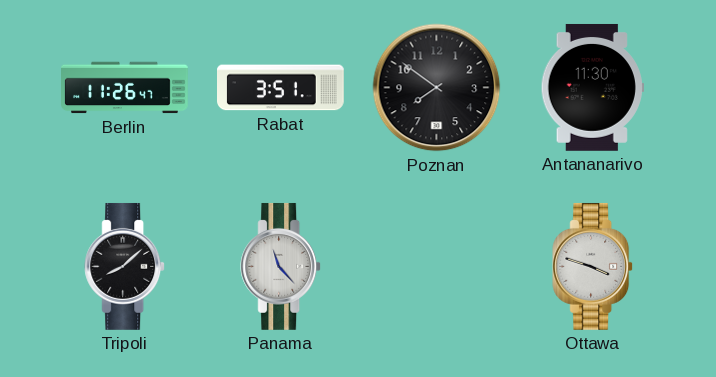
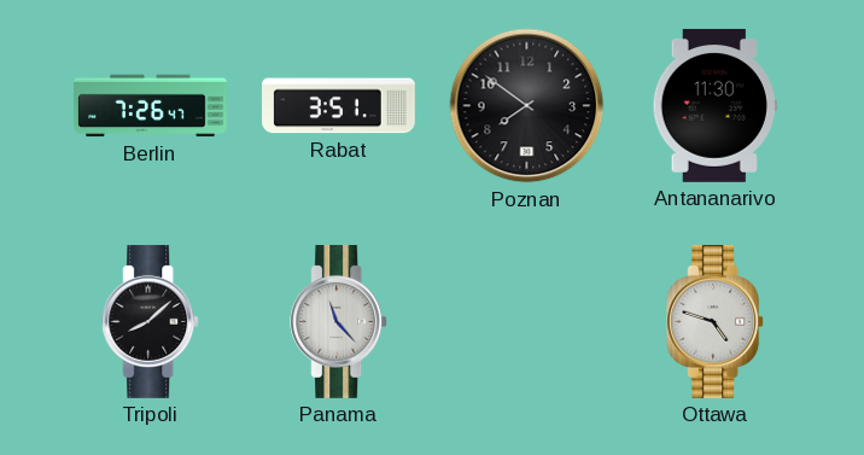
Berlin: 11:26 -> 7:26 (151, 106)
Ottawa: 3:48 -> 4:48 (716, 321)
